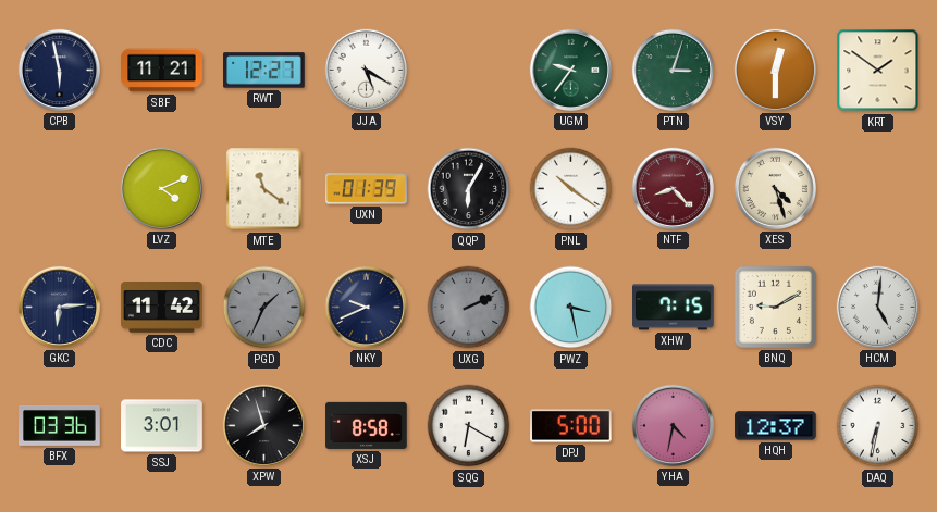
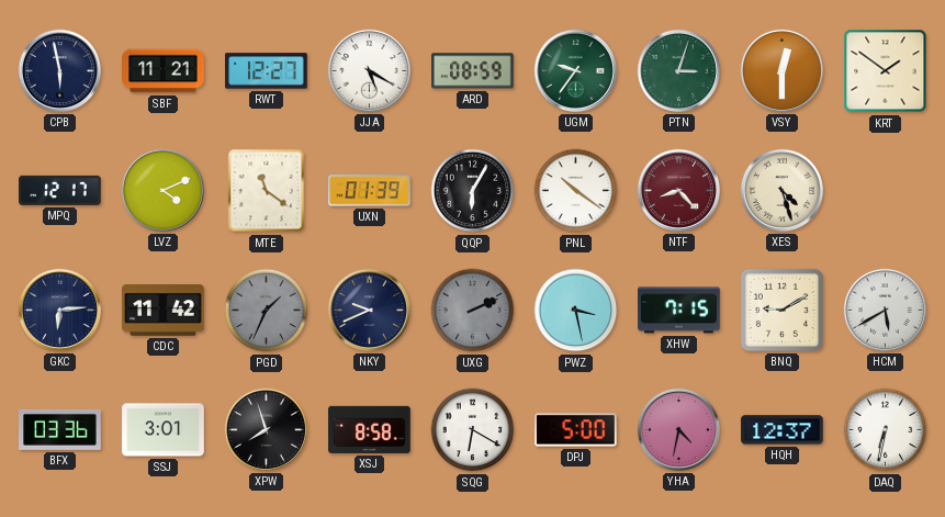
ARD: none -> 08:59 (473, 71)
MPQ: none -> 12:17 (60, 190)
HCM: 5:01 -> 5:40 (885, 310)
